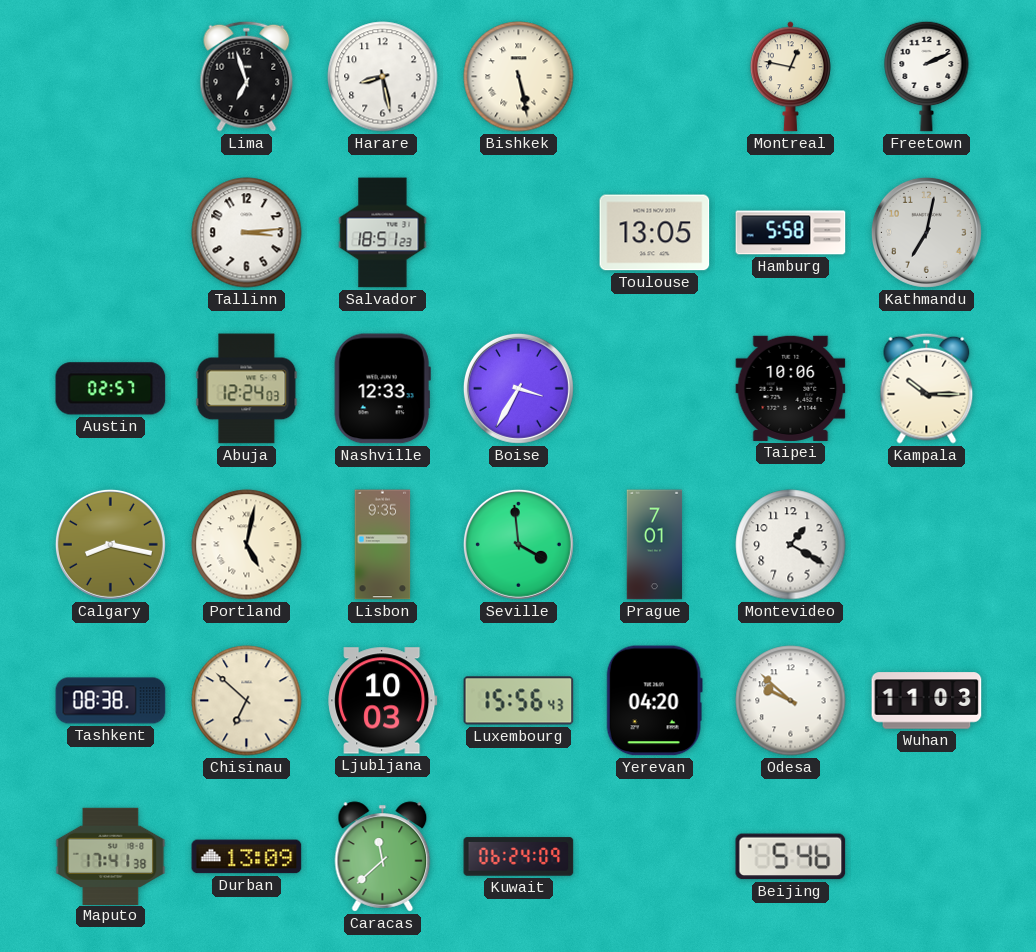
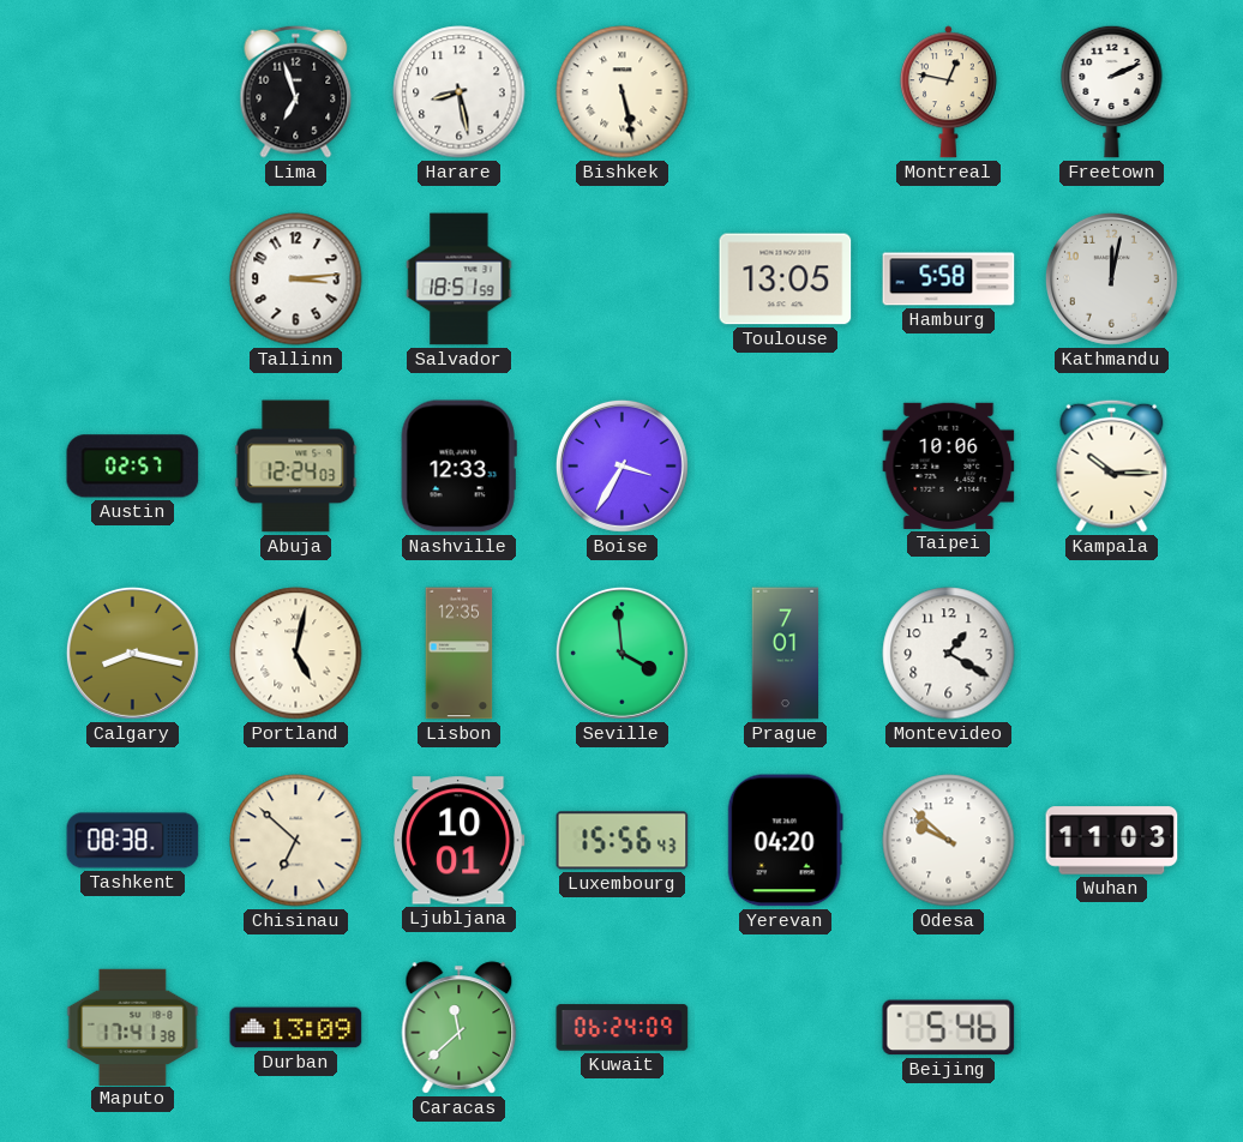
Salvador: 18:51:23 -> 18:51:59 (460, 280)
Kathmandu: 7:02 -> 12:02 (1111, 278)
Lisbon: 9:35 -> 12:35 (460, 654)
Ljubljana: 10:03 -> 10:01 (460, 841)
